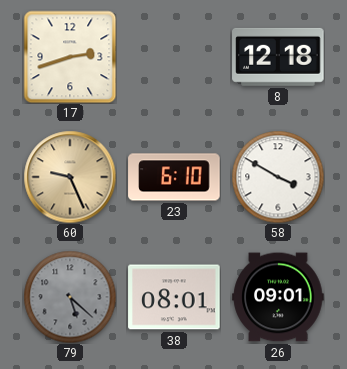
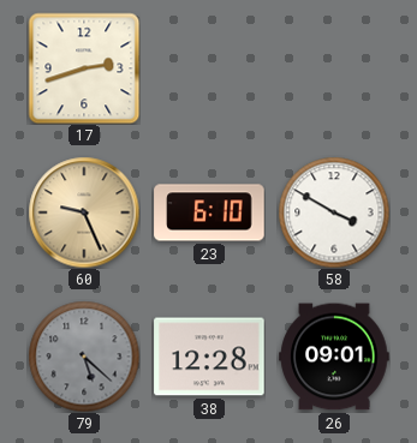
8: 12:18 -> none (278, 57)
38: 08:01 -> 12:28 (209, 357)
